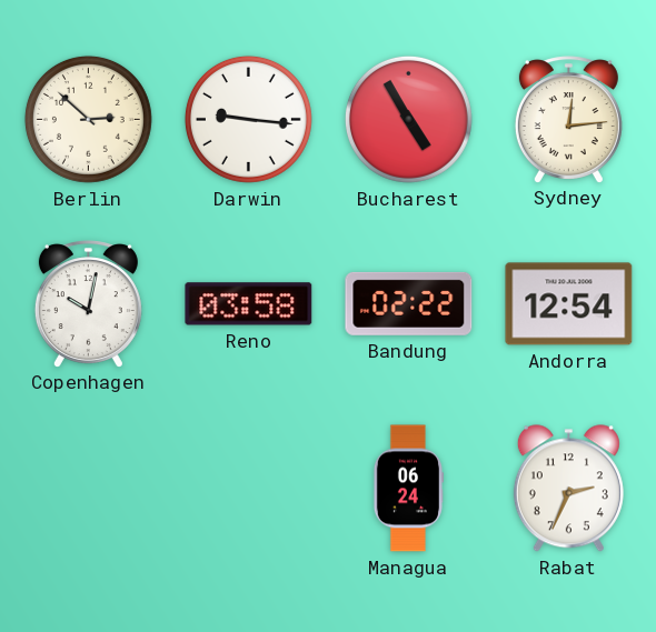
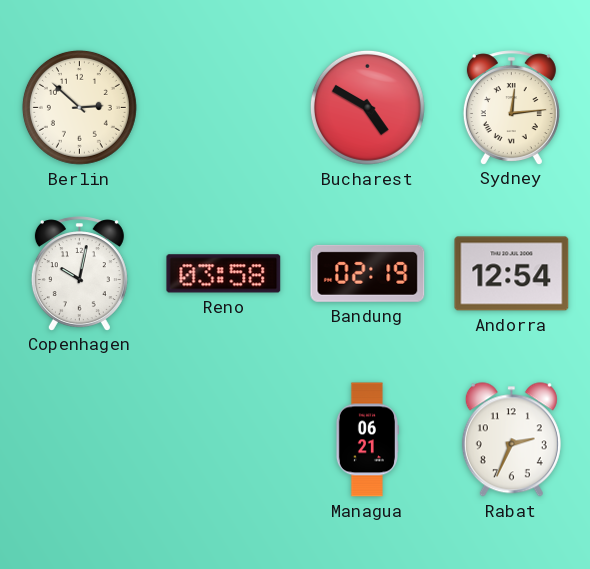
Darwin: 9:16 -> none (248, 119)
Bucharest: 4:55 -> 4:50 (367, 107)
Bandung: 02:22 -> 02:19 (368, 273)
Managua: 06:24 -> 06:21 (367, 440)
